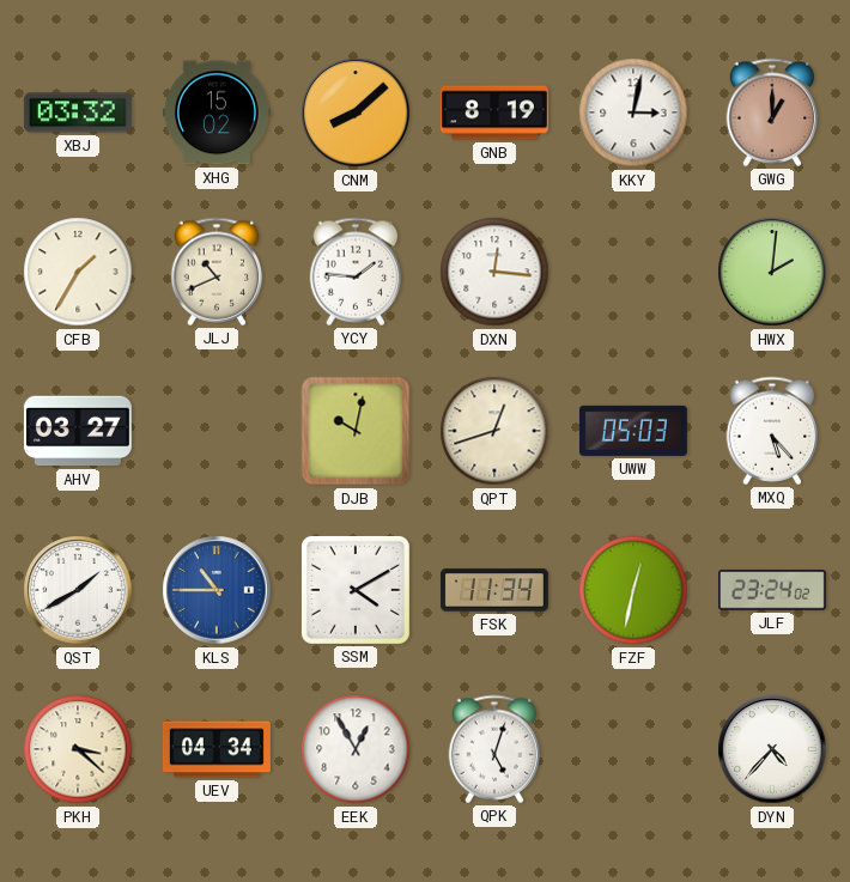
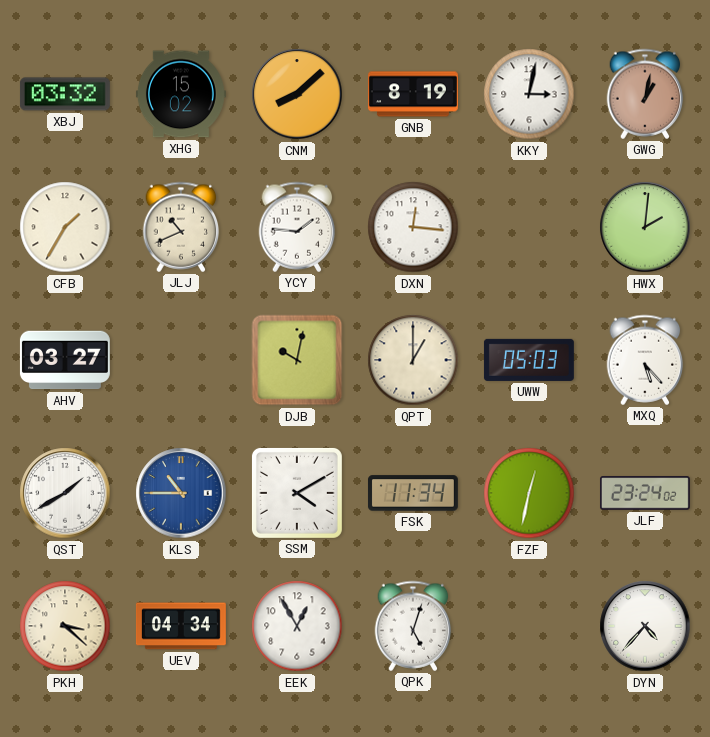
GWG: 1:00 -> 1:02 (645, 94)
QPT: 12:42 -> 1:00 (413, 360)
